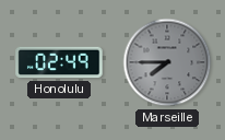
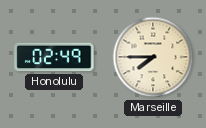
Marseille dial: grey -> cream (153, 57)
